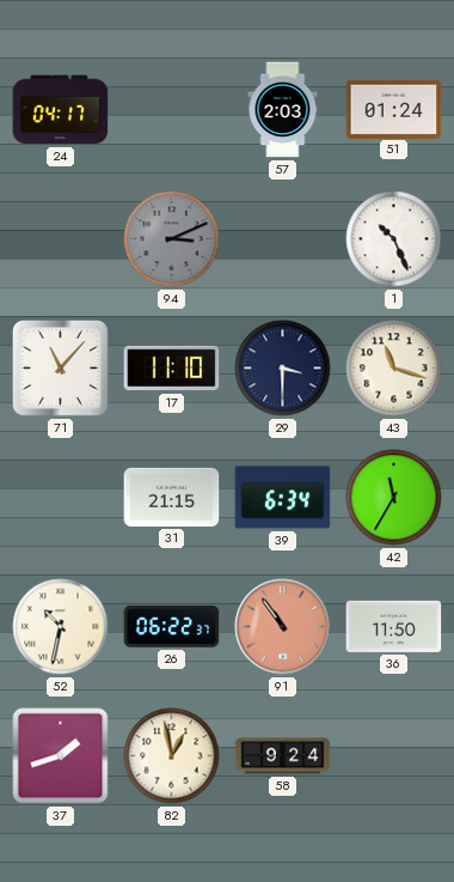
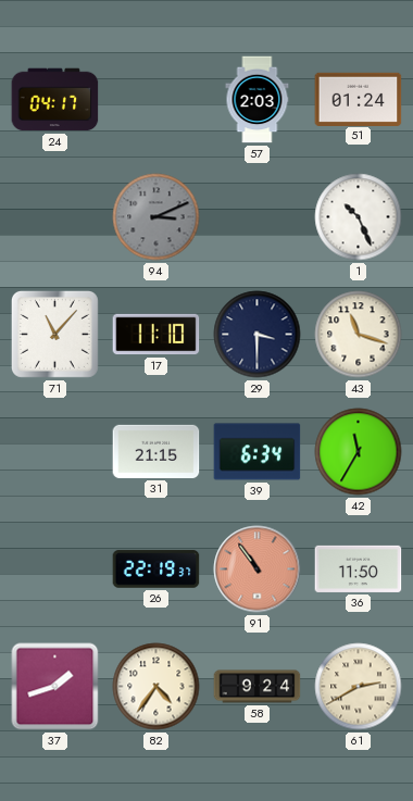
52: 10:32 -> none (61, 627)
26: 06:22 -> 22:19 (157, 570)
82: 12:58 -> 4:36 (157, 687)
61: none -> 2:40 (359, 687)
